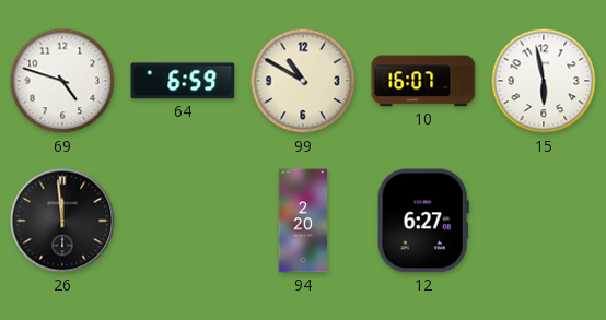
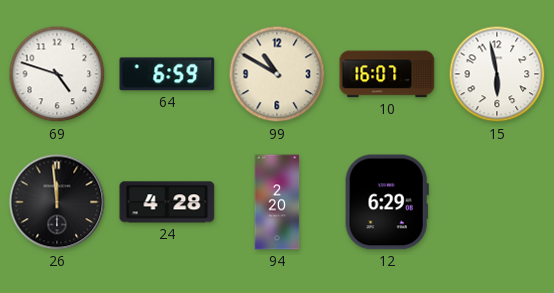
24: none -> 4:28 (167, 202)
12: 6:27 -> 6:29 (387, 202)
